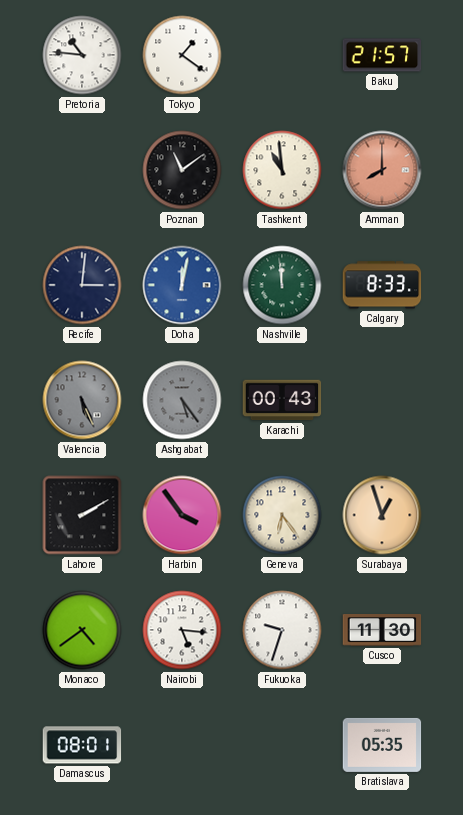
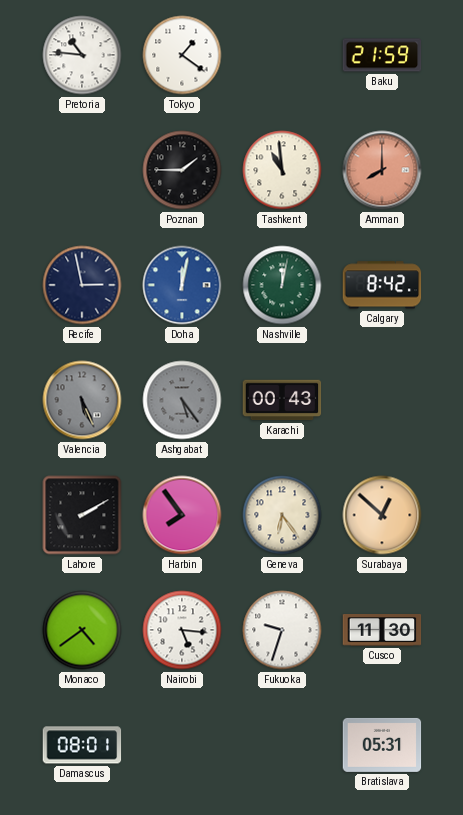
Baku: 21:57 -> 21:59 (382, 55)
Poznan: 11:09 -> 1:45 (182, 170)
Recife: 3:01 -> 2:58 (82, 285)
Nashville: 11:59 -> 12:02 (282, 285)
Calgary: 8:33 -> 8:42 (382, 285)
Harbin: 3:54 -> 7:54 (182, 515)
Surabaya: 12:57 -> 12:52 (382, 515)
Bratislava: 05:35 -> 05:31 (382, 745)
